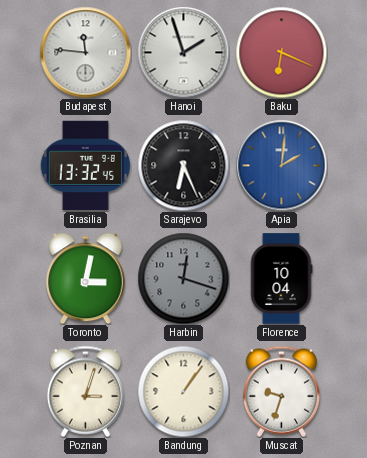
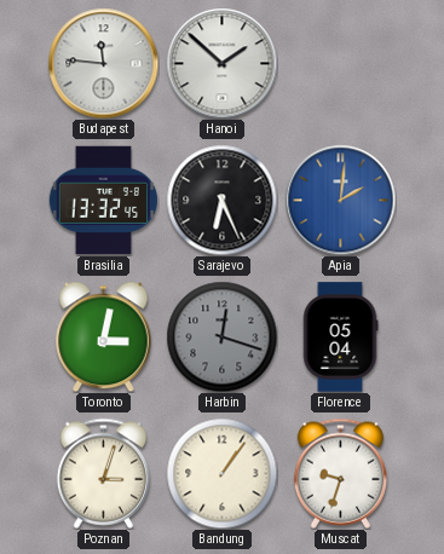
Hanoi: 1:57 -> 1:52 (221, 63)
Baku: 6:19 -> none (281, 52)
Florence: 10:04 -> 05:04 (340, 337)
